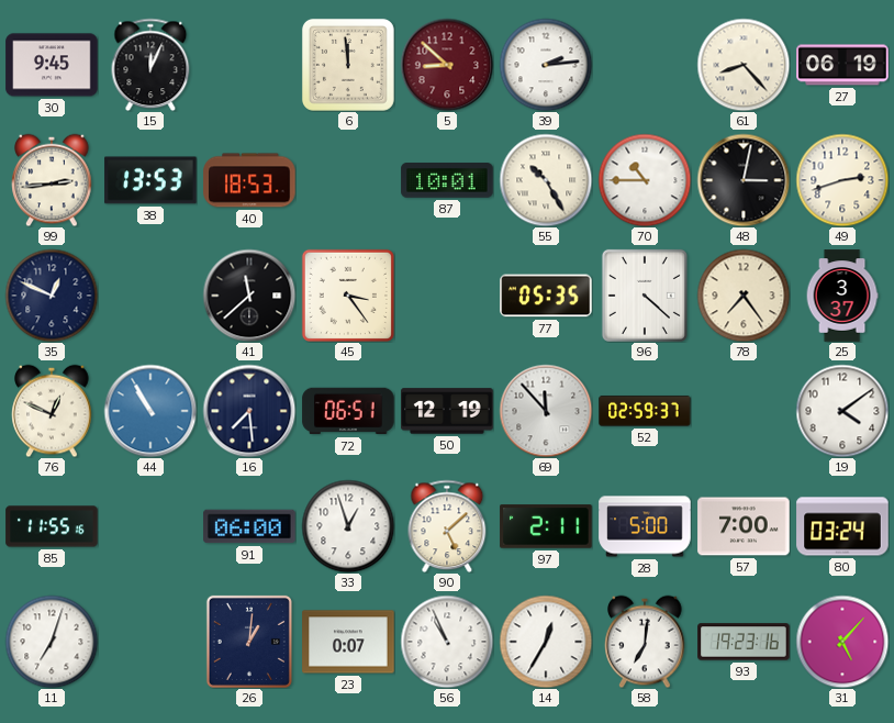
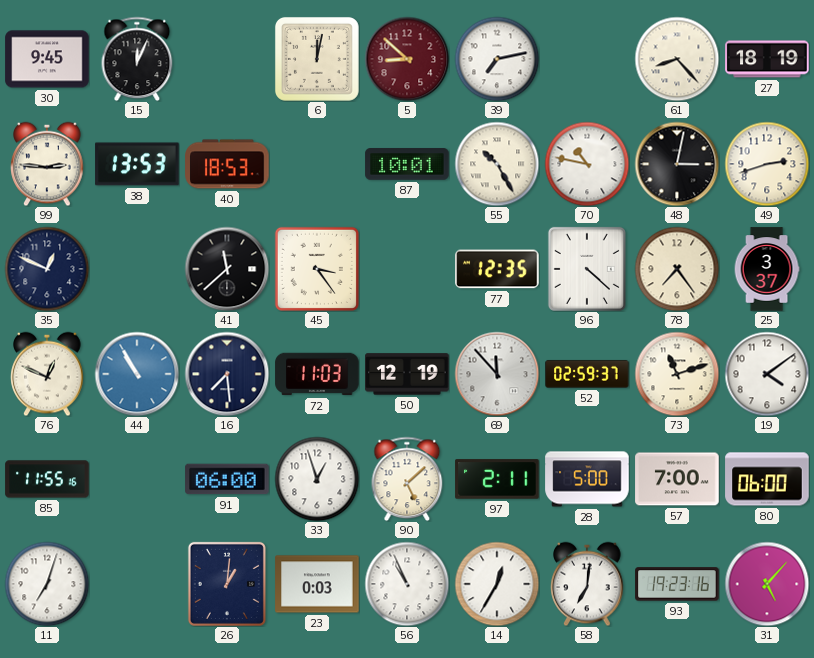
6: 11:59 -> 12:02 (317, 59)
39: 2:14 -> 7:13 (497, 59)
27: 06:19 -> 18:19 (767, 59)
99: 2:44 -> 2:46 (47, 164)
70: 10:45 -> 10:47 (587, 164)
77: 05:35 -> 12:35 (497, 269)
72: 06:51 -> 11:03 (317, 374)
73: none -> 11:12 (677, 374)
80: 03:24 -> 06:00 (767, 479)
23: 0:07 -> 0:03 (317, 584)
